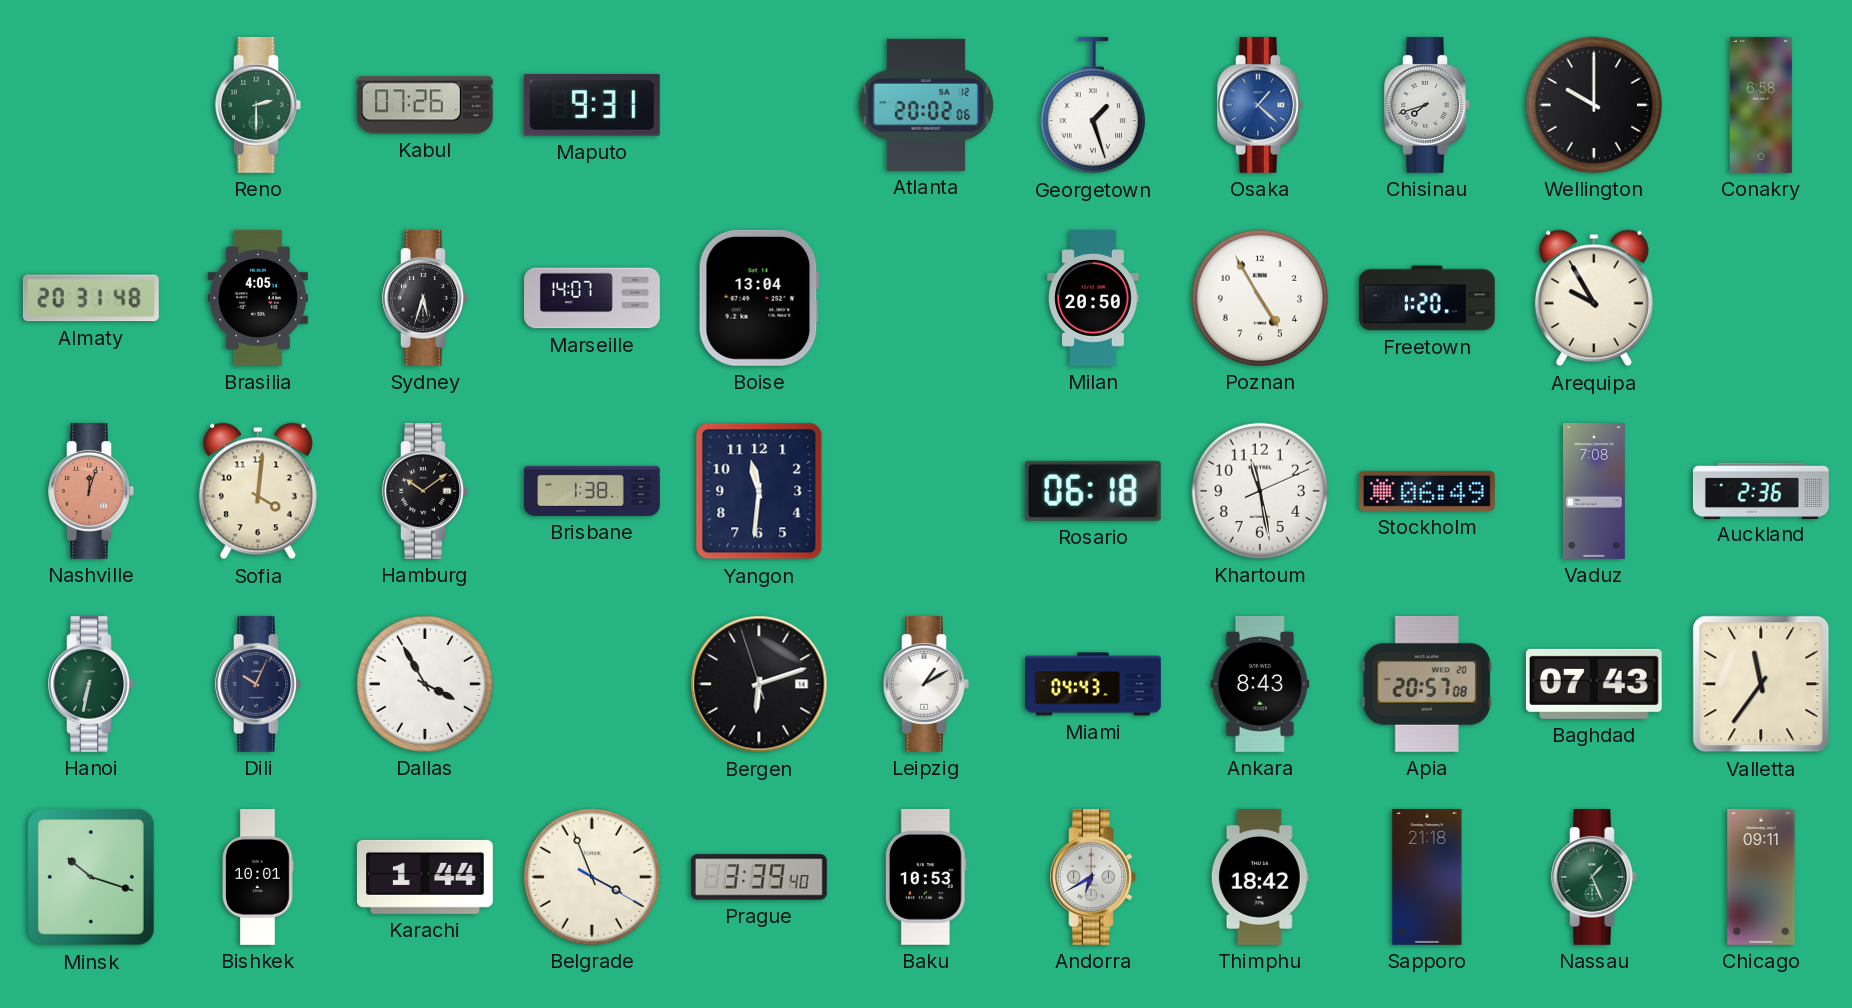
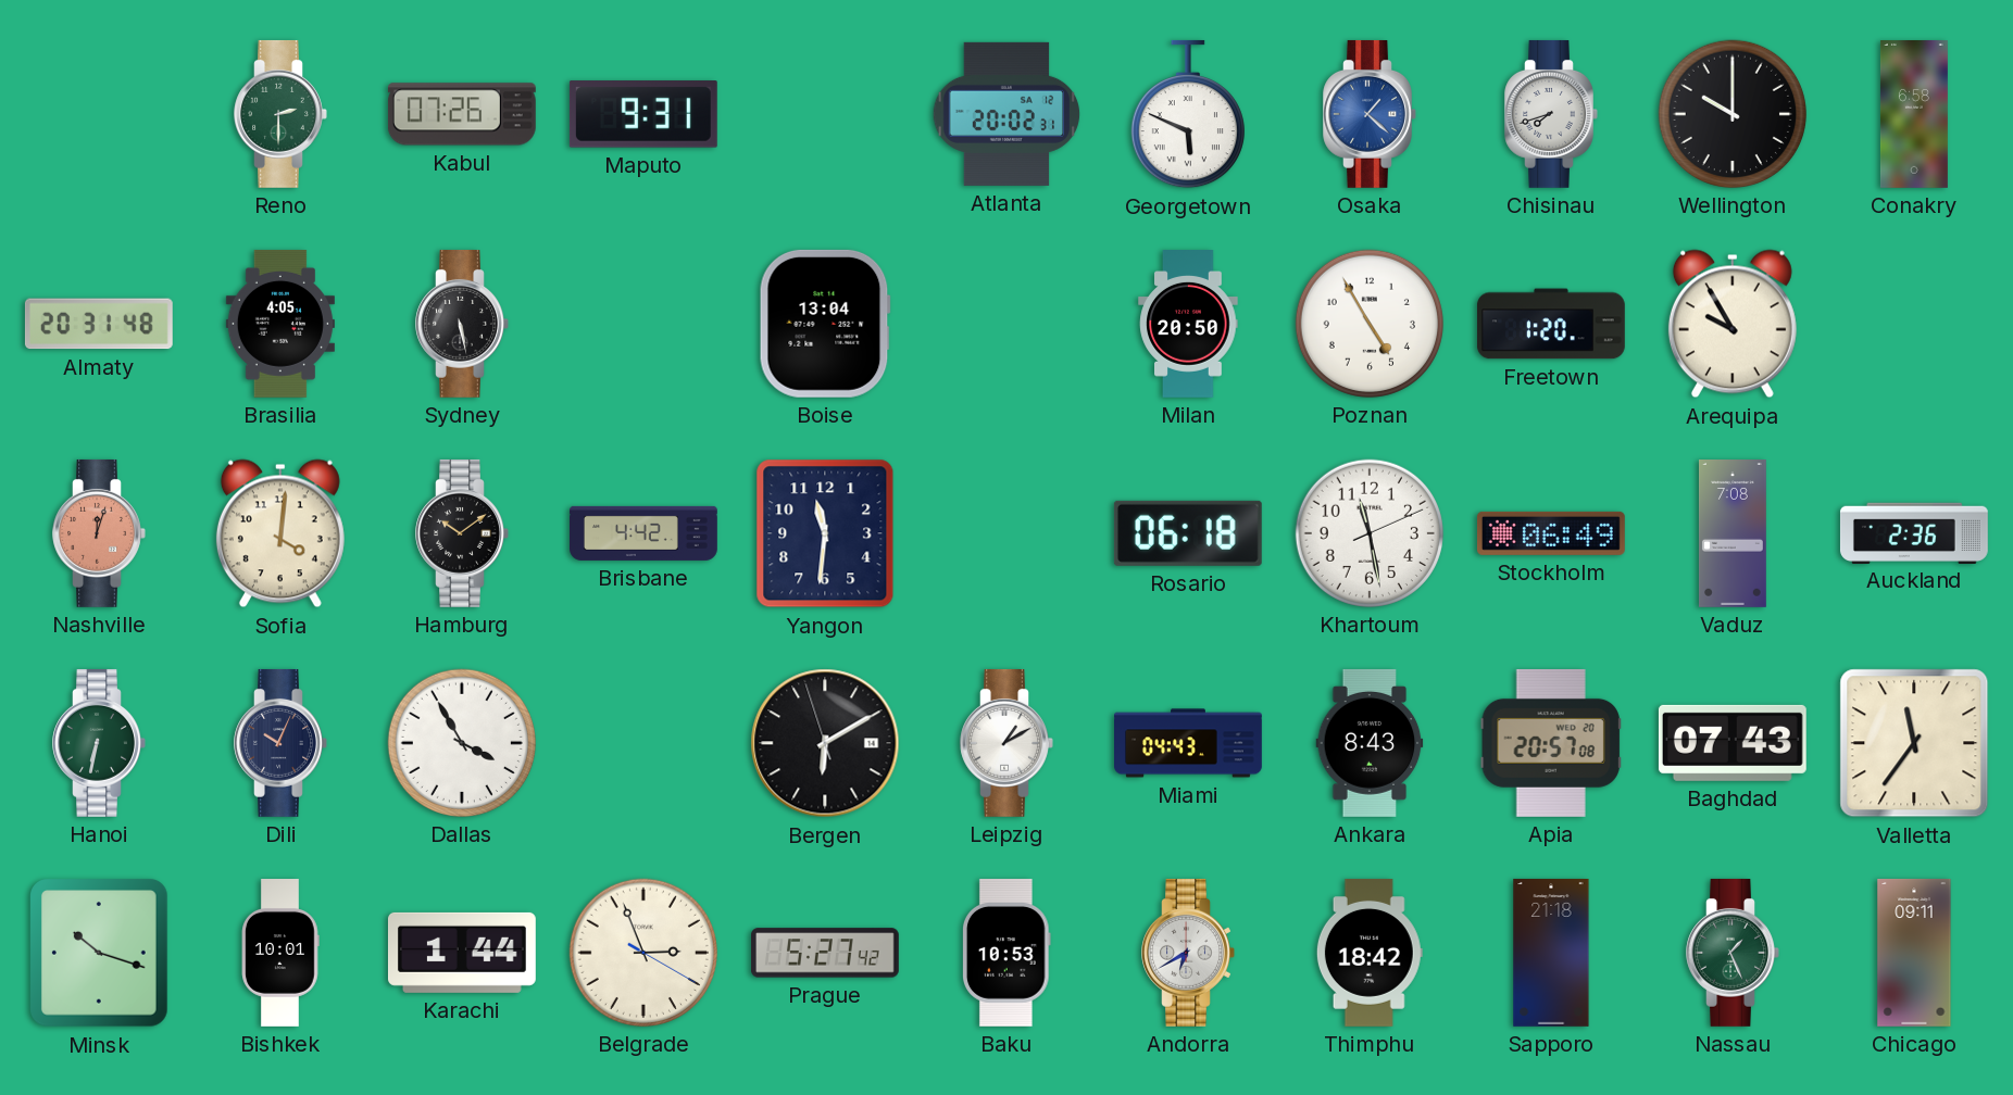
Atlanta: 20:02:06 -> 20:02:31 (1006, 114)
Georgetown: 1:27 -> 5:49 (1188, 114)
Sydney: 5:33 -> 5:28 (462, 324)
Marseille: 14:07 -> none (593, 298)
Brisbane: 1:38 -> 4:42 (645, 533)
Bergen: 6:11 -> 6:09 (825, 743)
Belgrade: 3:56 -> 2:56 (643, 953)
Prague: 3:39 -> 5:27 (825, 953)
